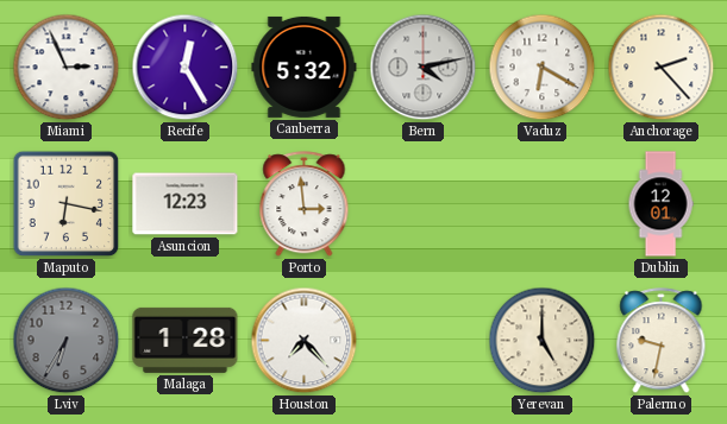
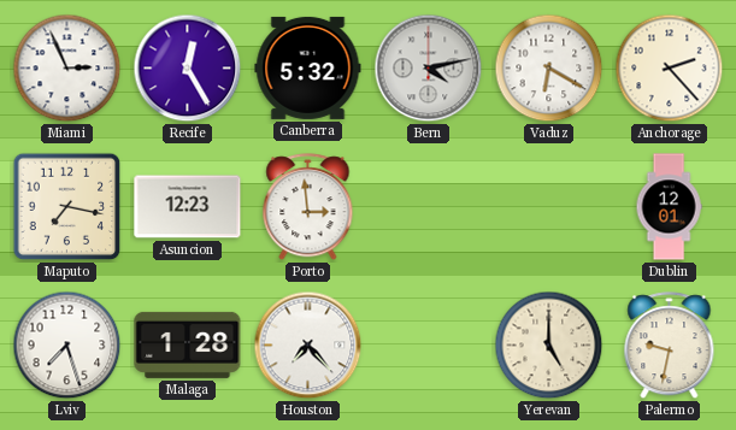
Maputo: 6:17 -> 7:17 (67, 207)
Lviv: 6:35 -> 7:27 (67, 346)
Lviv dial: grey -> white (67, 346)
